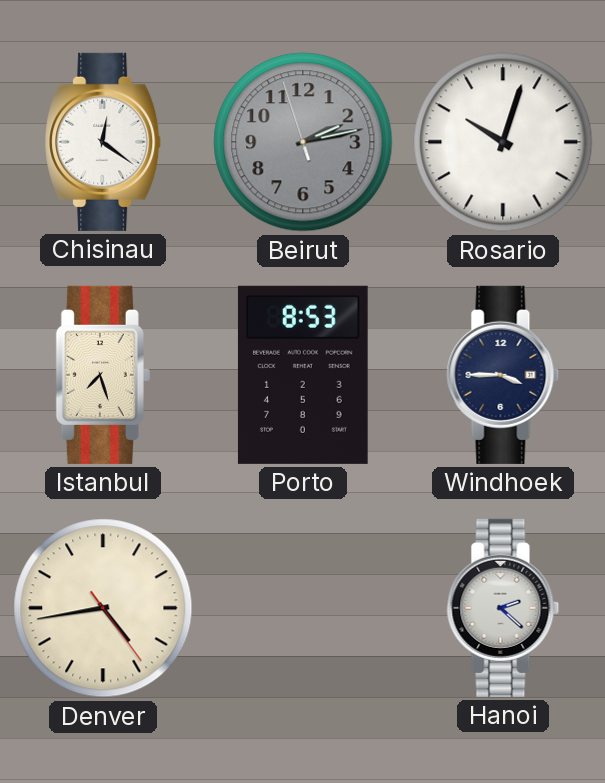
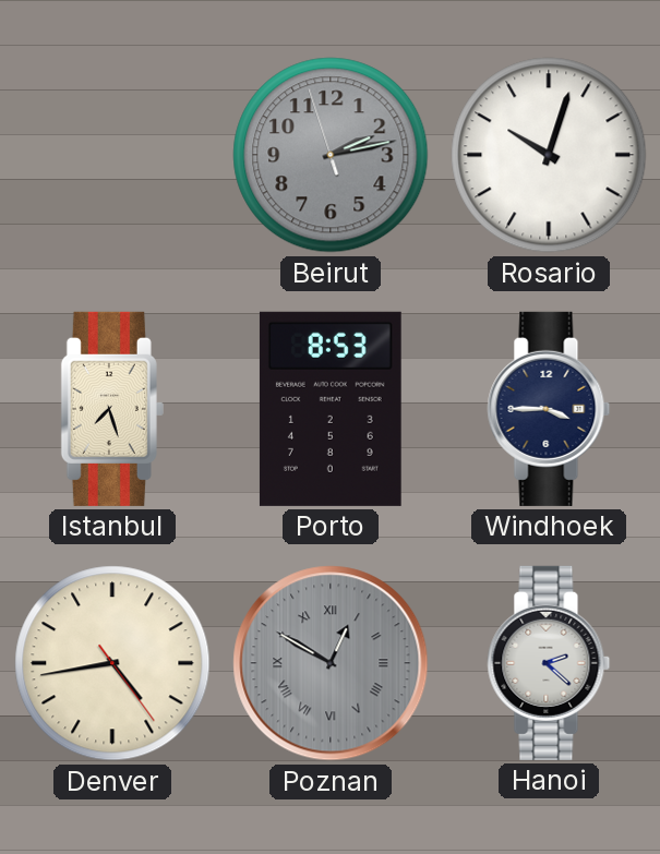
Chisinau: 12:21 -> none (103, 142)
Poznan: none -> 12:50 (331, 663)
